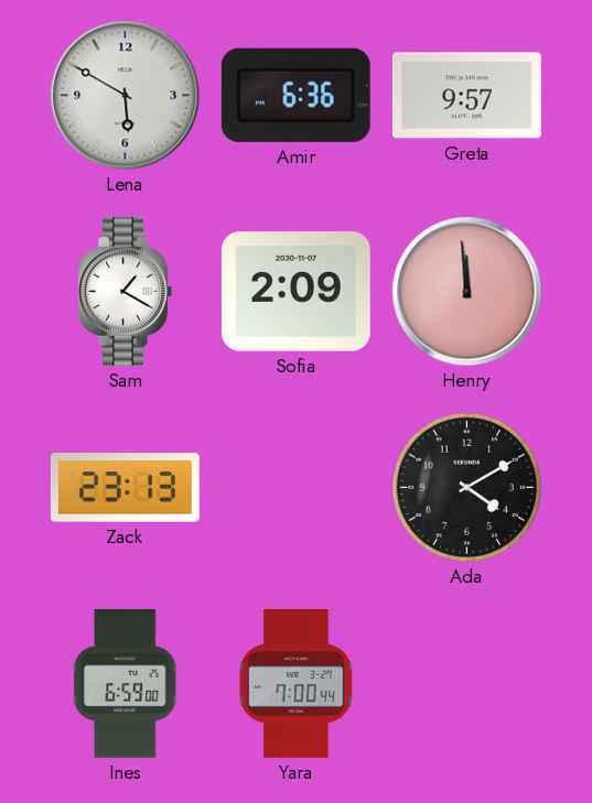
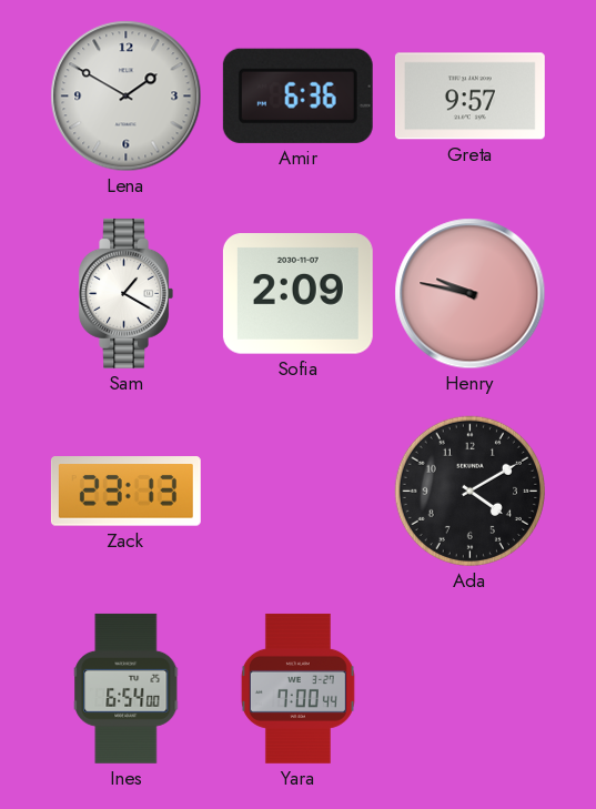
Lena: 5:50 -> 1:50 (127, 97)
Henry: 11:59 -> 9:47 (471, 294)
Ines: 6:59 -> 6:54 (127, 688)
